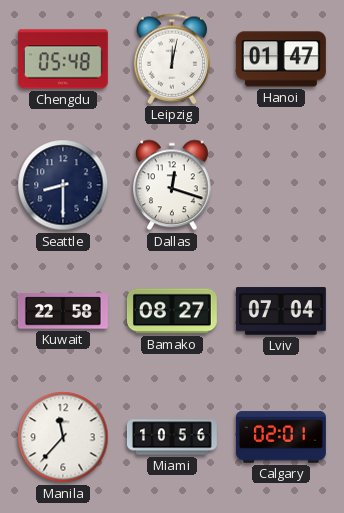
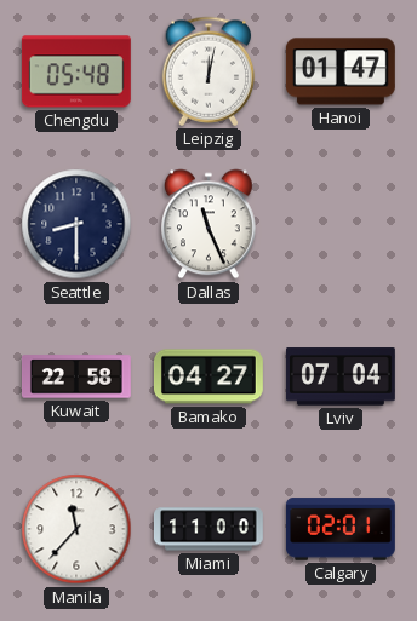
Dallas: 12:18 -> 11:26 (210, 224)
Bamako: 08:27 -> 04:27 (208, 376)
Miami: 10:56 -> 11:00 (208, 529)
